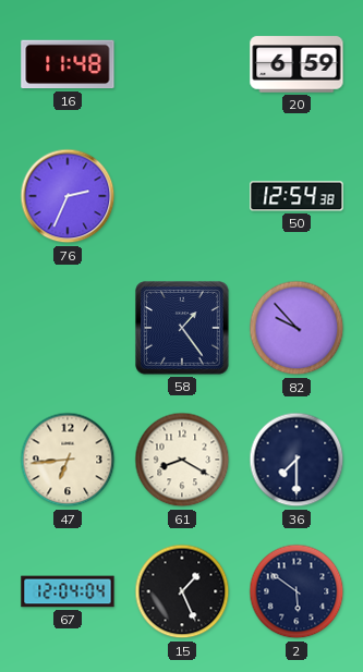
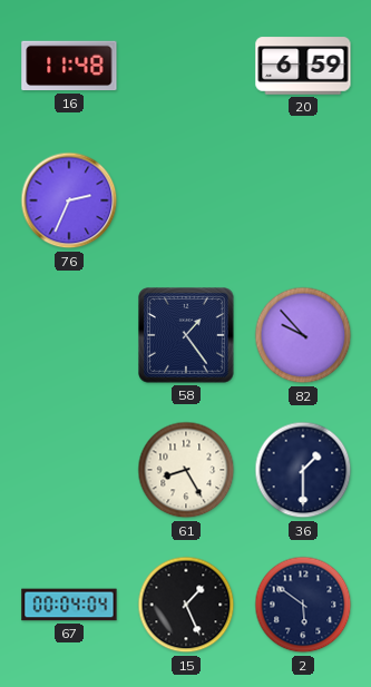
50: 12:54 -> none (297, 196)
47: 6:44 -> none (68, 460)
61: 8:20 -> 8:25 (186, 470)
36: 7:30 -> 1:30 (303, 470)
67: 12:04 -> 00:04 (69, 605)
